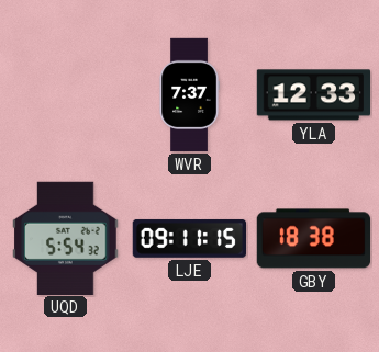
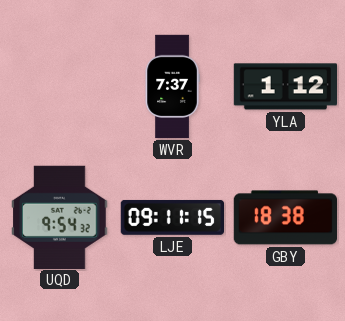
YLA: 12:33 -> 1:12 (285, 87)
UQD: 5:54 -> 9:54 (60, 217)
